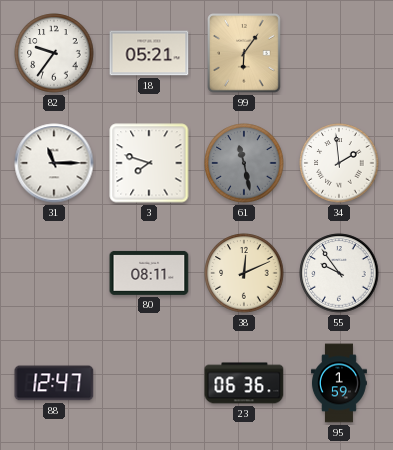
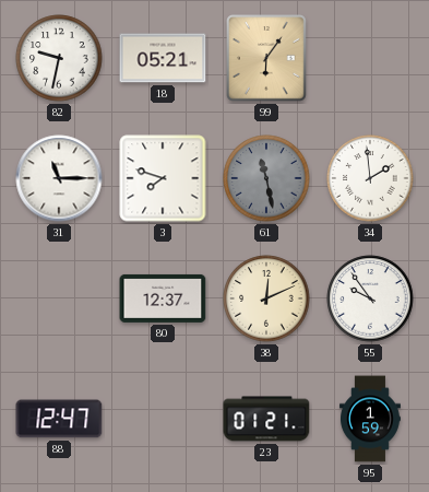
82: 9:36 -> 9:32 (59, 58)
80: 08:11 -> 12:37 (163, 298)
23: 06:36 -> 01:21 (266, 419)
